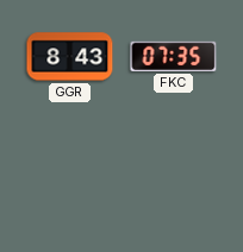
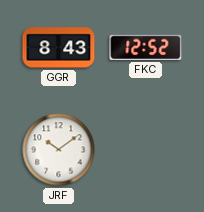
FKC: 07:35 -> 12:52 (146, 47)
JRF: none -> 10:09 (59, 150)
